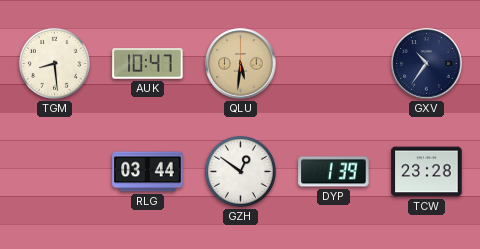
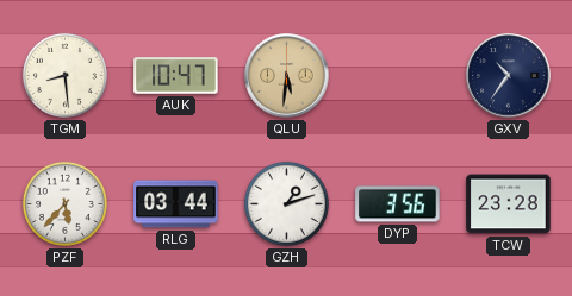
PZF: none -> 5:37 (64, 203)
GZH: 12:51 -> 1:12 (286, 203)
DYP: 1:39 -> 3:56 (398, 204)
